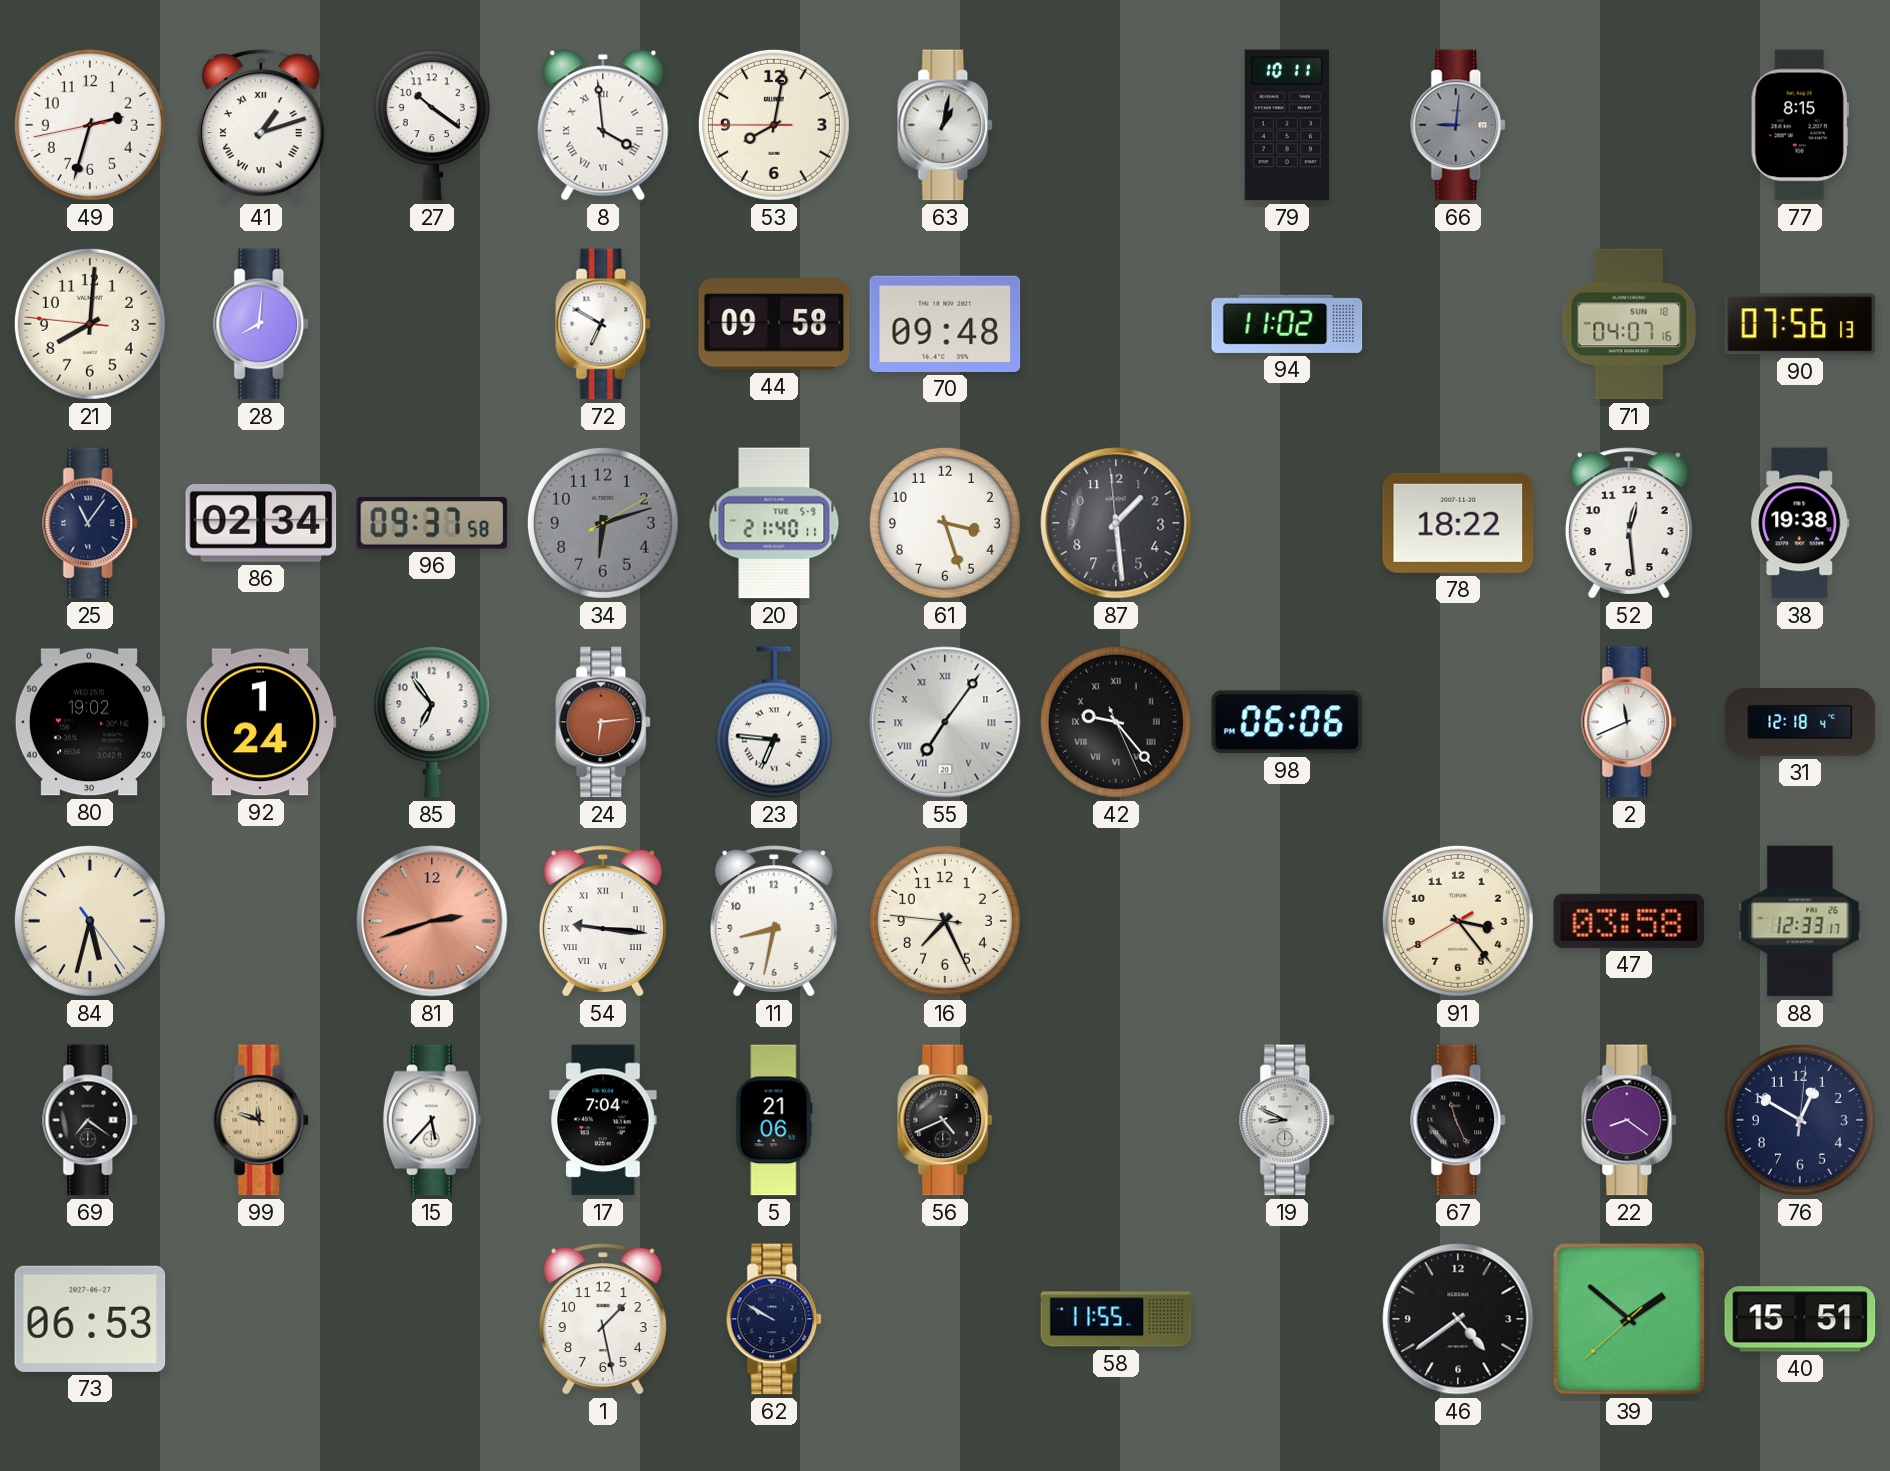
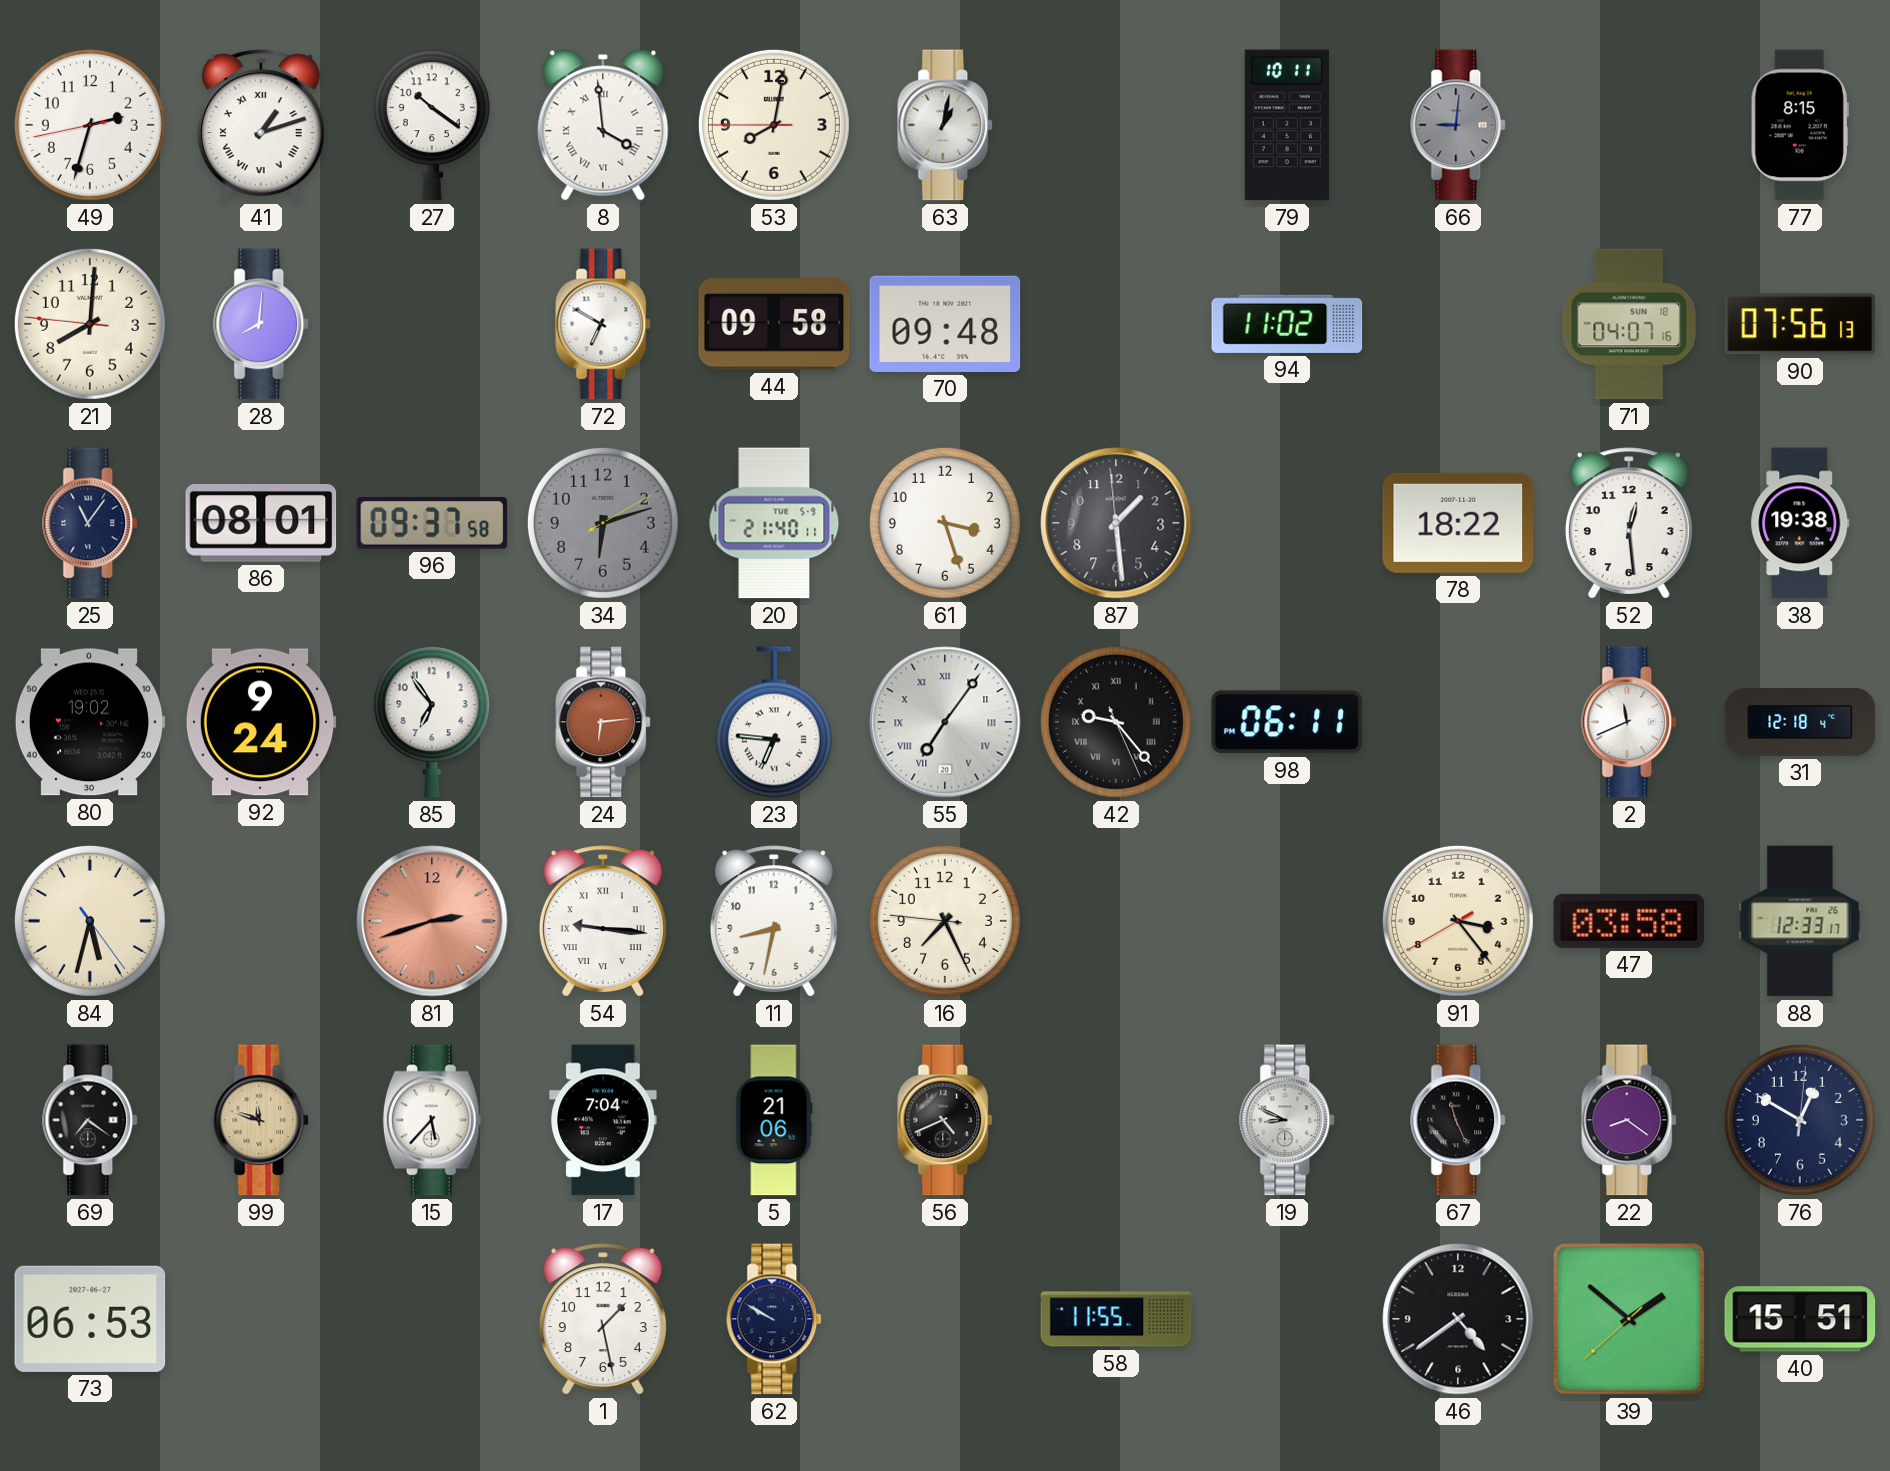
86: 02:34 -> 08:01 (261, 523)
92: 1:24 -> 9:24 (261, 722)
98: 06:06 -> 06:11 (1286, 722)
